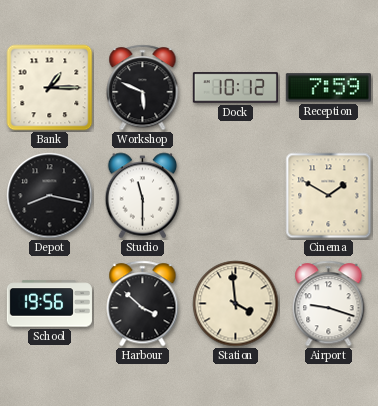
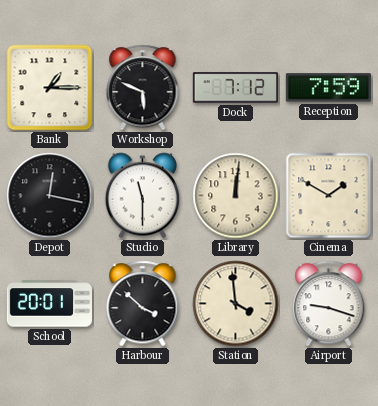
Dock: 10:12 -> 7:12 (235, 88)
Depot: 8:17 -> 12:17 (50, 196)
Library: none -> 12:01 (236, 196)
School: 19:56 -> 20:01 (49, 304)
